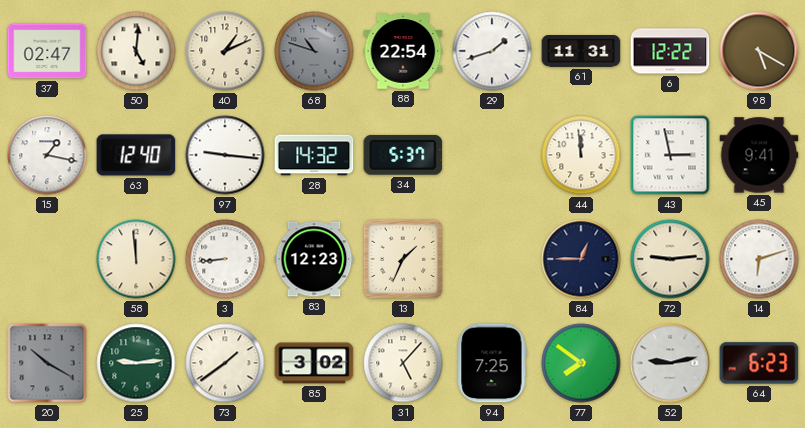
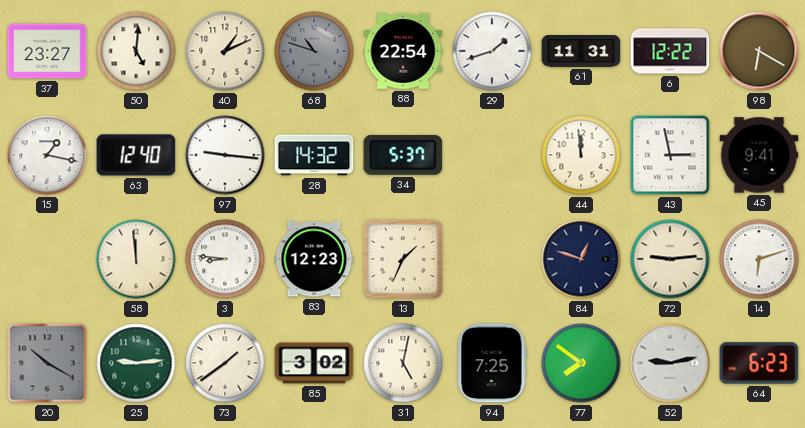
37: 02:47 -> 23:27 (47, 51)
98: 5:20 -> 6:20 (759, 51)
3: 8:44 -> 8:46 (225, 259)
84: 12:45 -> 12:48 (581, 259)
31: 5:07 -> 5:02 (403, 363)
